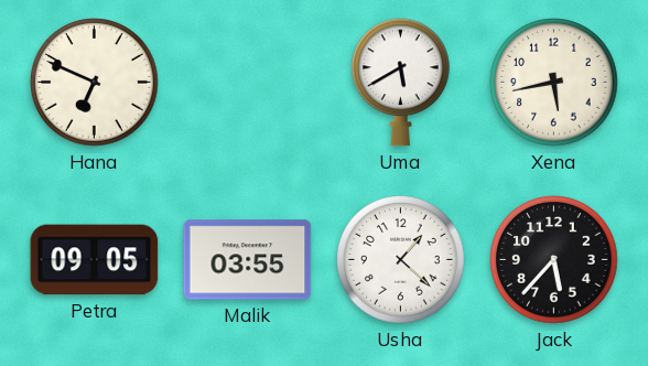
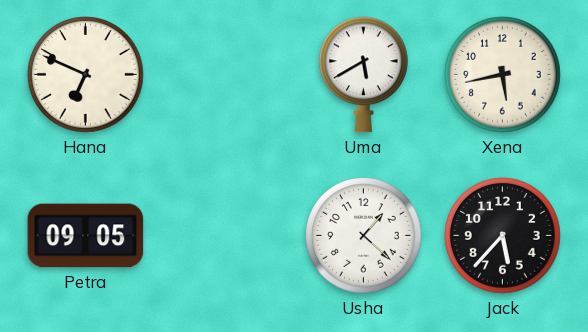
Malik: 03:55 -> none (248, 260)
